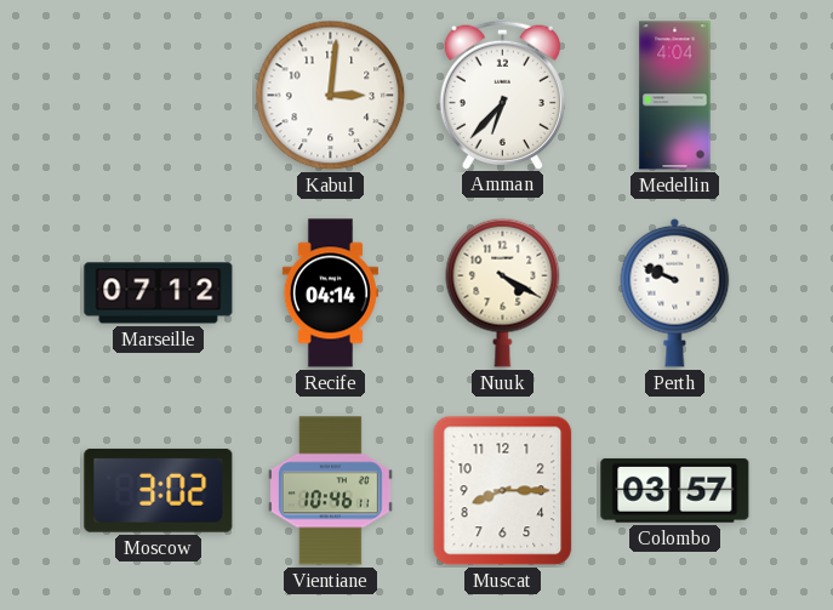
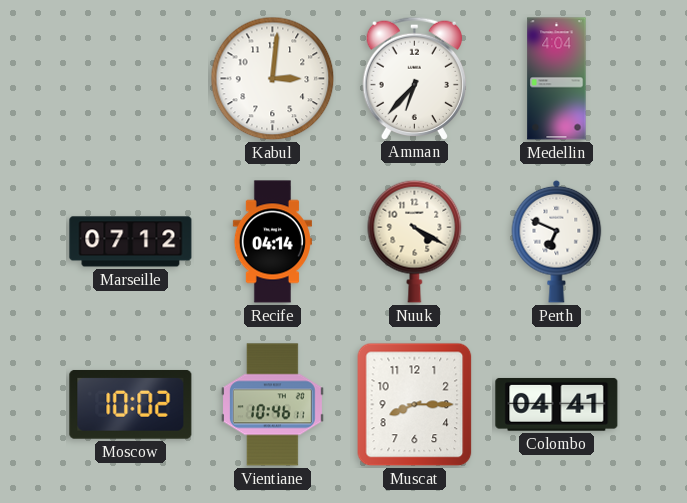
Perth: 9:49 -> 6:49 (557, 241)
Moscow: 3:02 -> 10:02 (131, 404)
Colombo: 03:57 -> 04:41 (557, 404)
